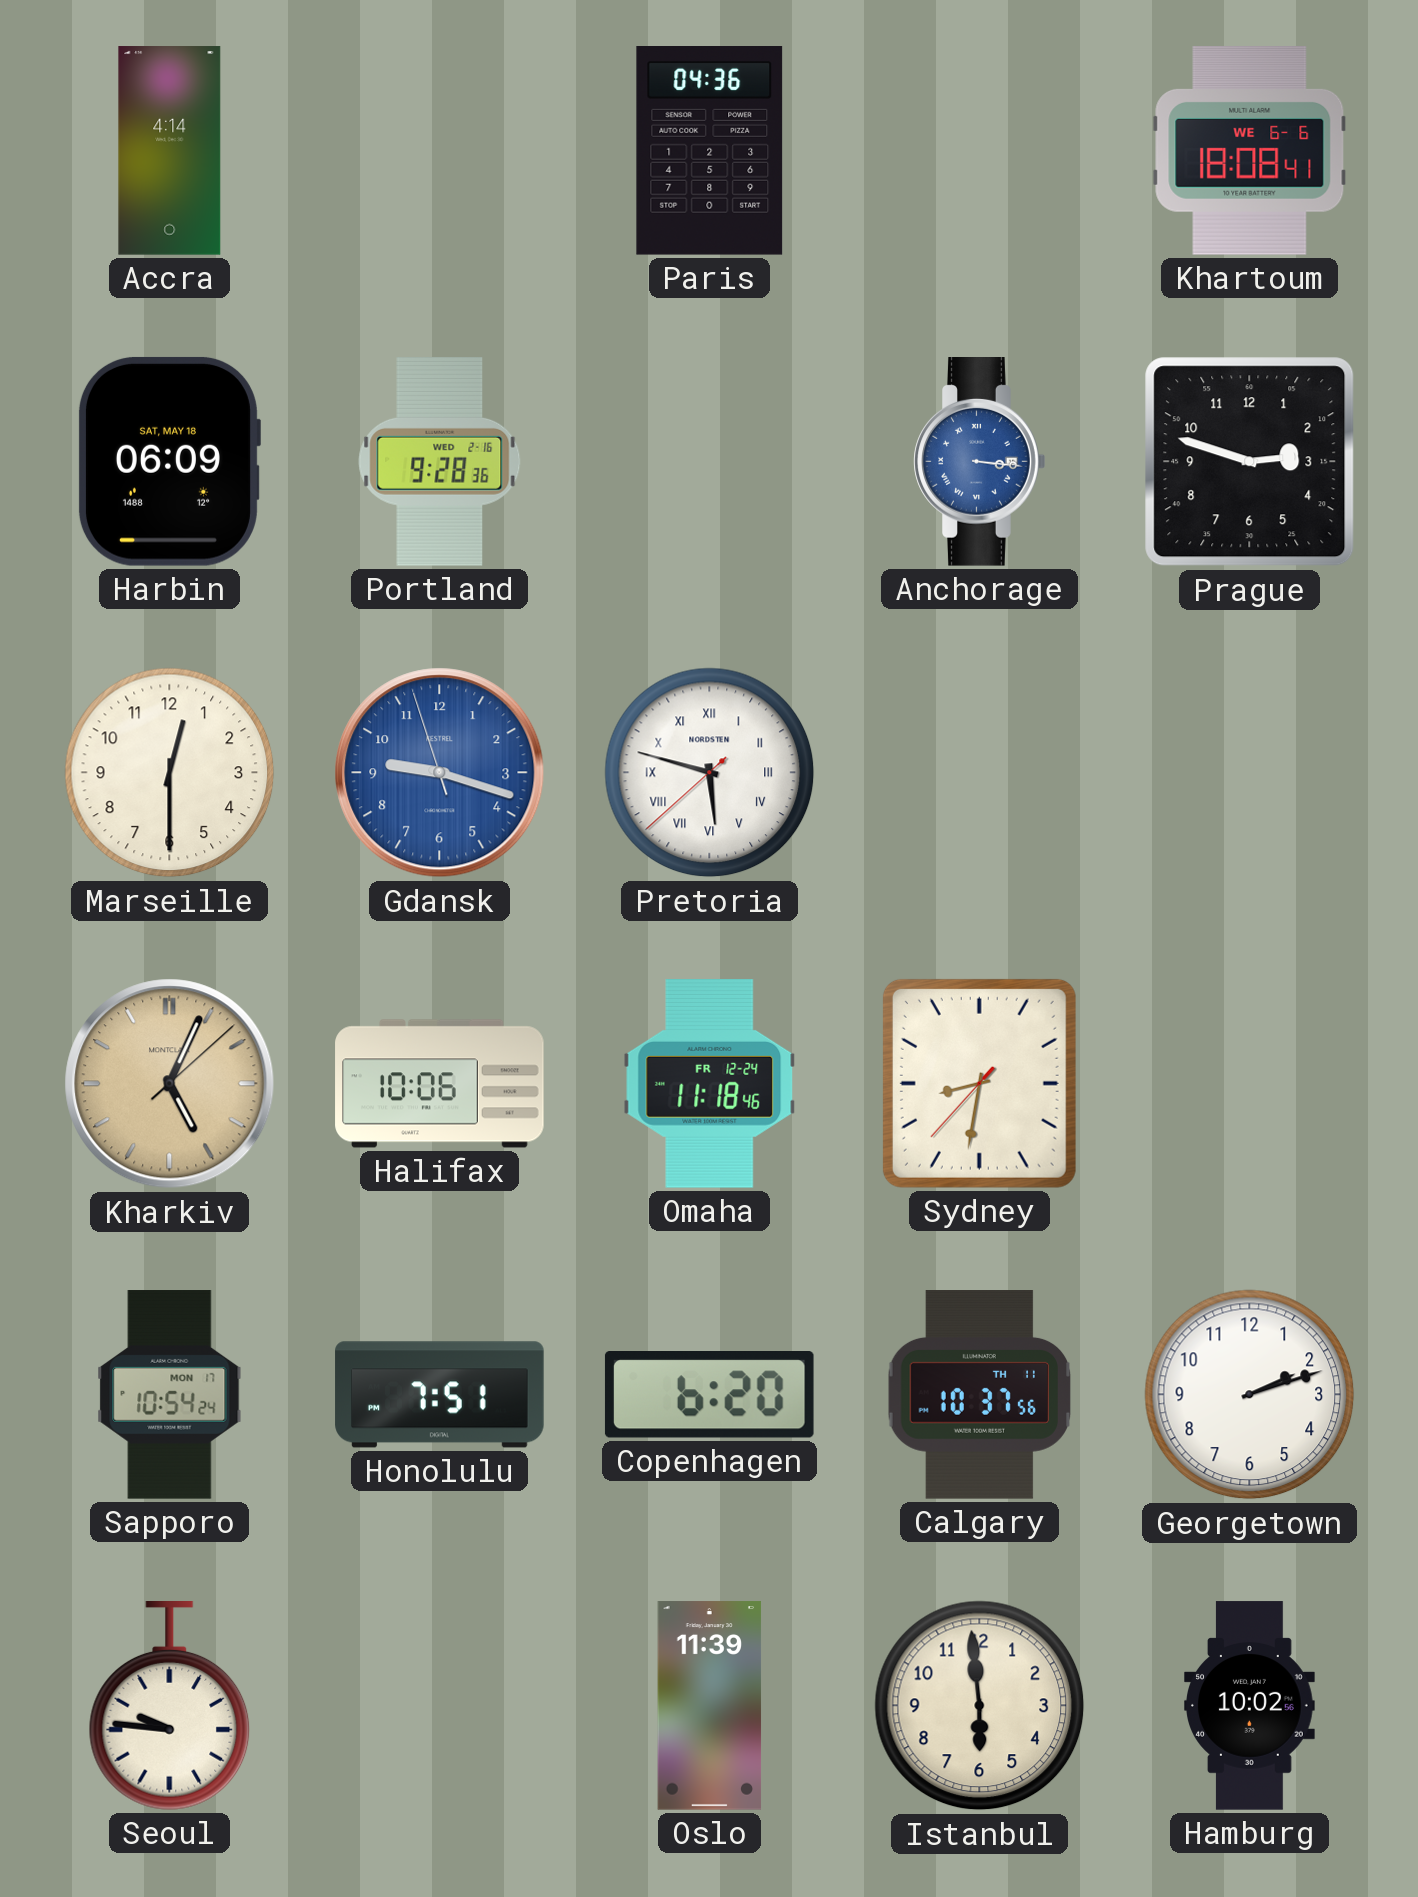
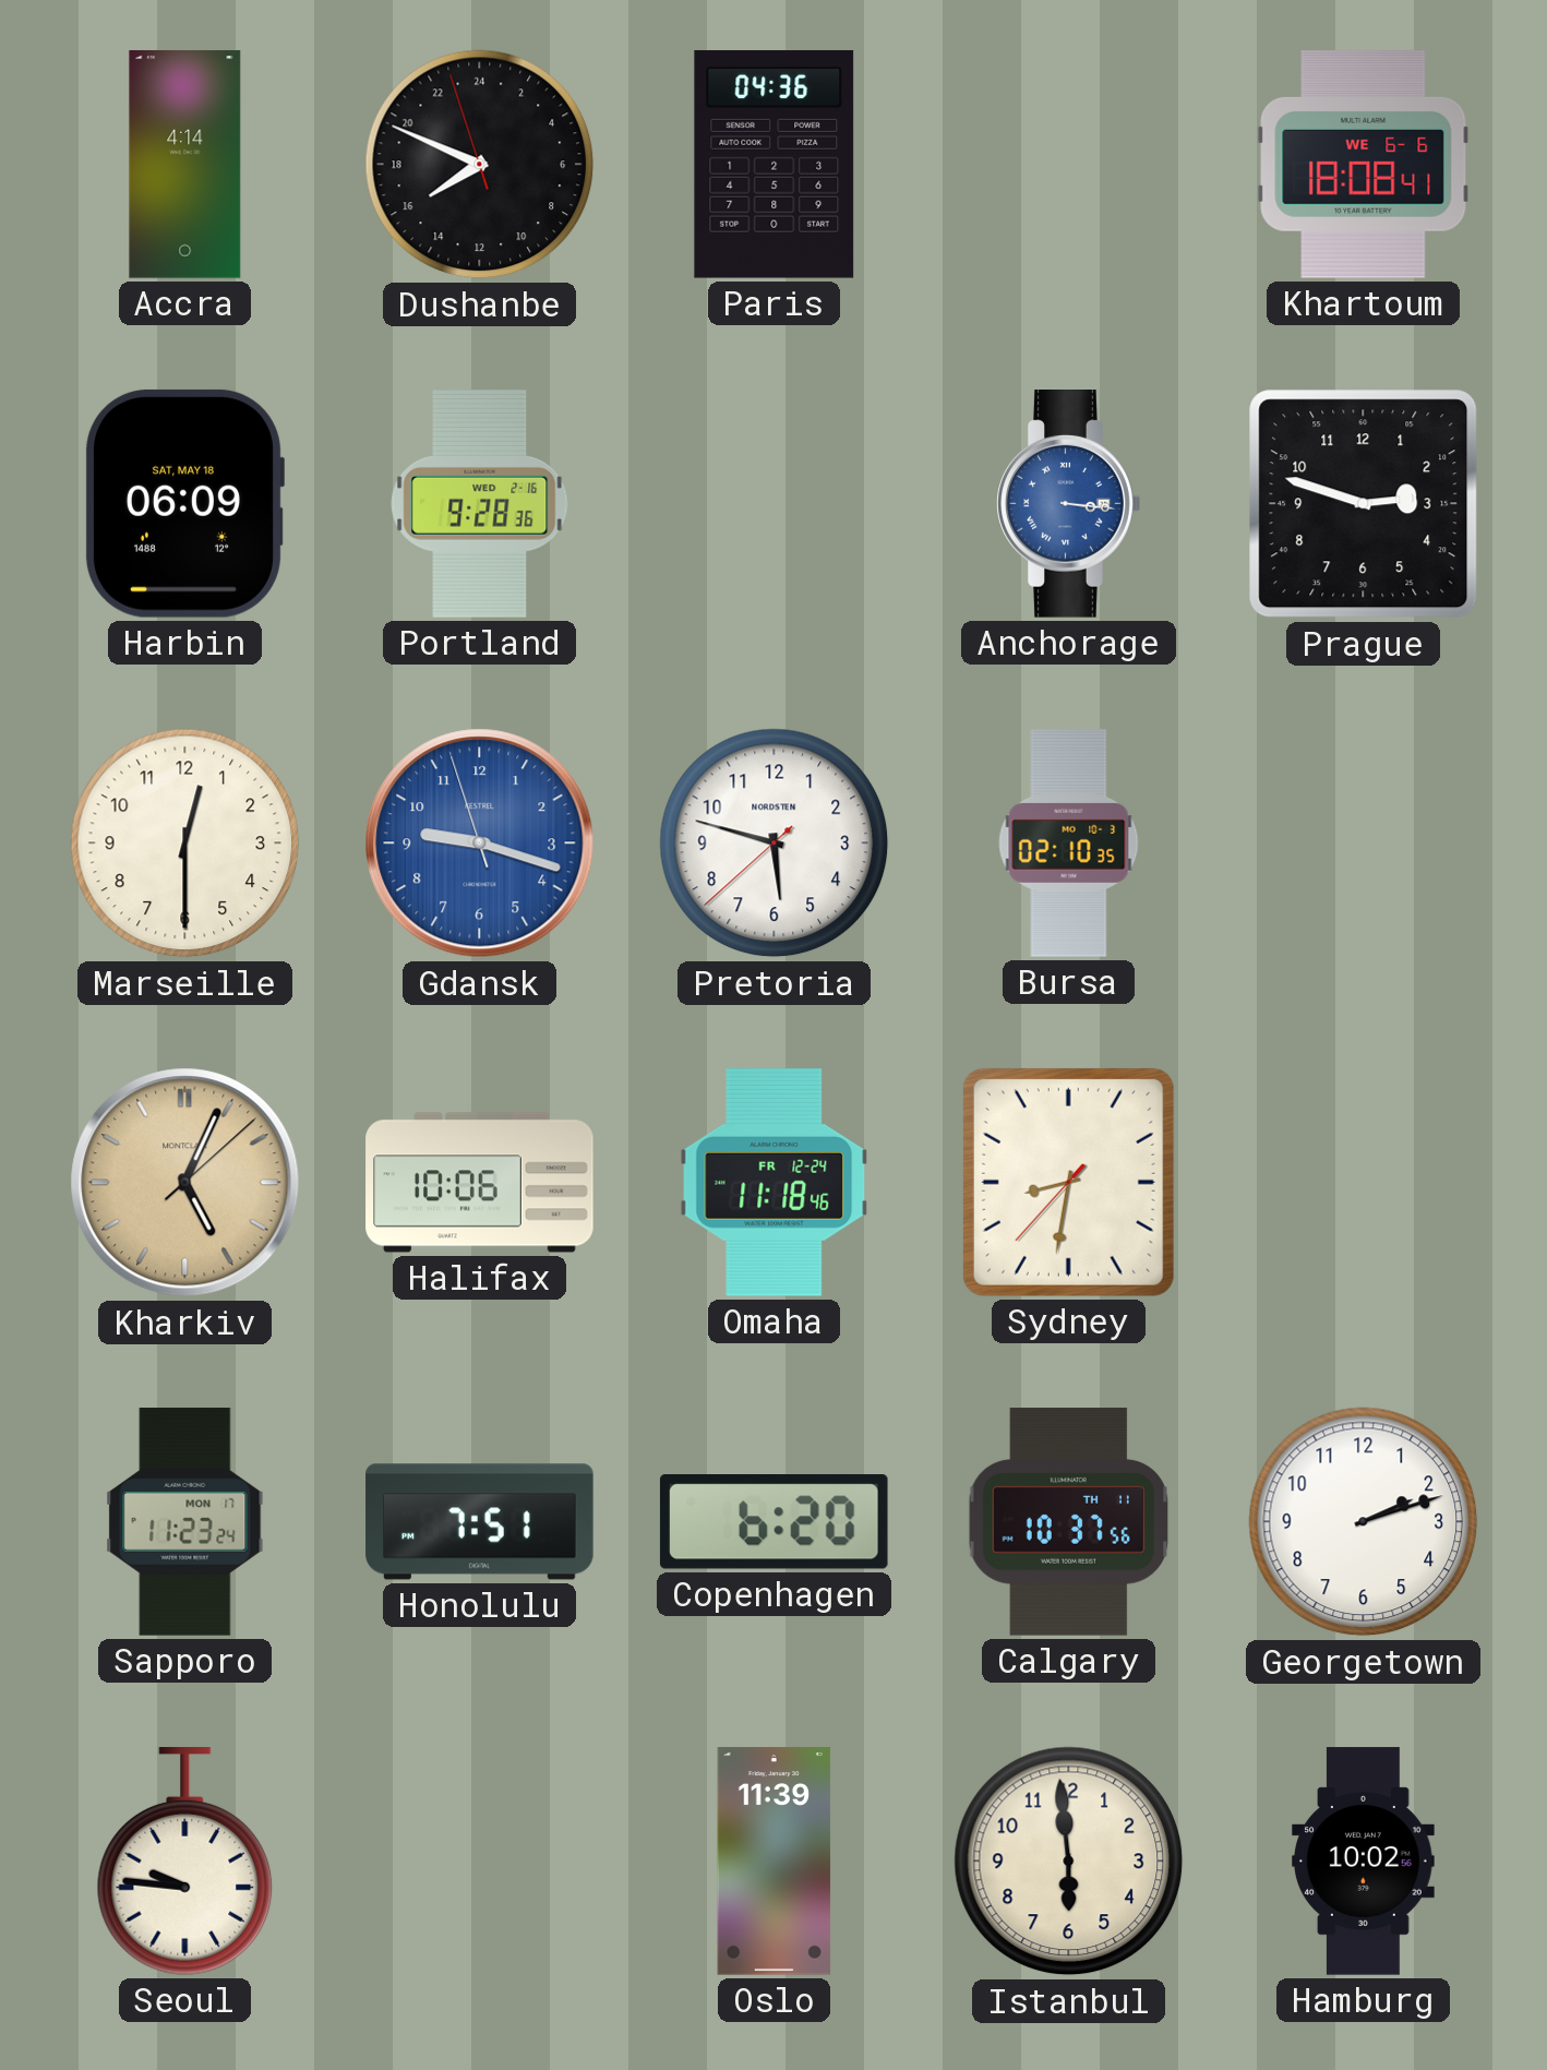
Dushanbe: none -> 15:48 (480, 165)
Pretoria numerals: Roman -> Arabic (775, 843)
Bursa: none -> 02:10 (1069, 843)
Sapporo: 10:54 -> 11:23 (185, 1522)
